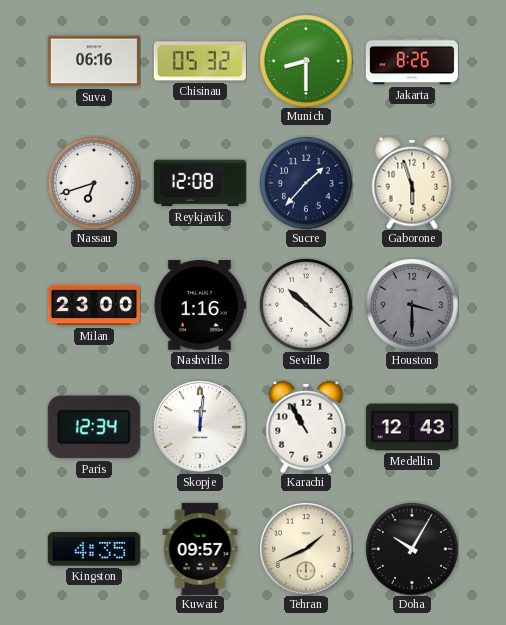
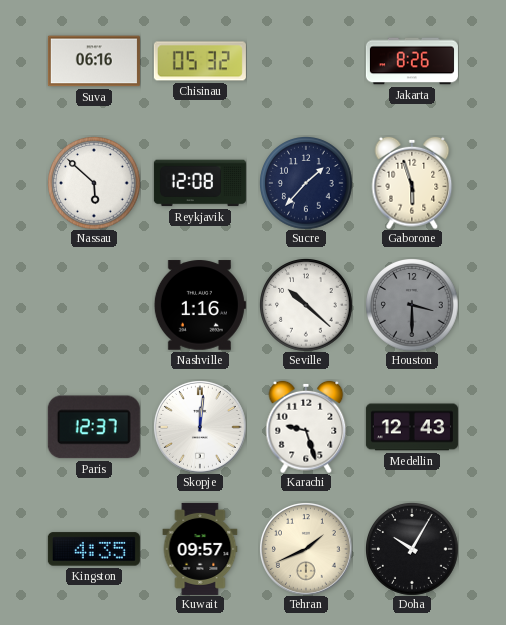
Munich: 8:30 -> none (306, 61)
Nassau: 6:42 -> 5:52 (94, 183)
Milan: 23:00 -> none (94, 305)
Paris: 12:34 -> 12:37 (94, 427)
Karachi: 10:55 -> 9:27 (306, 427)
